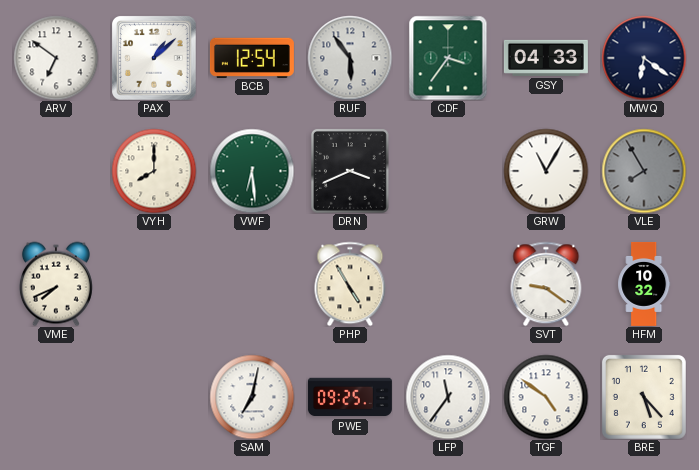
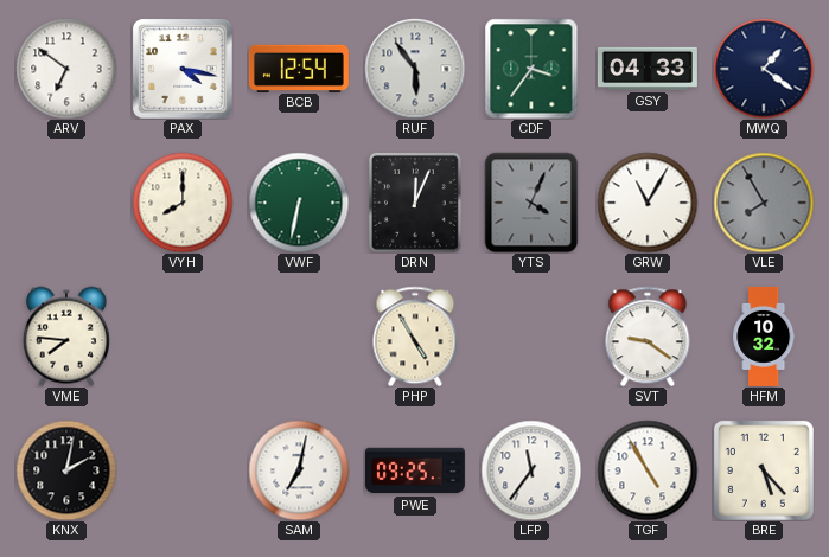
PAX: 1:08 -> 4:17 (183, 69)
MWQ: 6:21 -> 1:21 (764, 69)
VWF: 6:29 -> 6:32 (299, 203)
DRN: 3:41 -> 12:04 (415, 203)
YTS: none -> 4:04 (531, 203)
VME: 7:41 -> 7:46 (66, 337)
KNX: none -> 2:02 (66, 470)
TGF: 4:51 -> 4:55 (648, 470)
